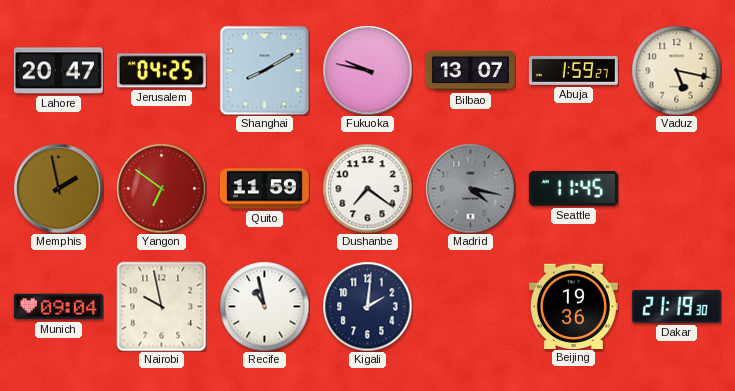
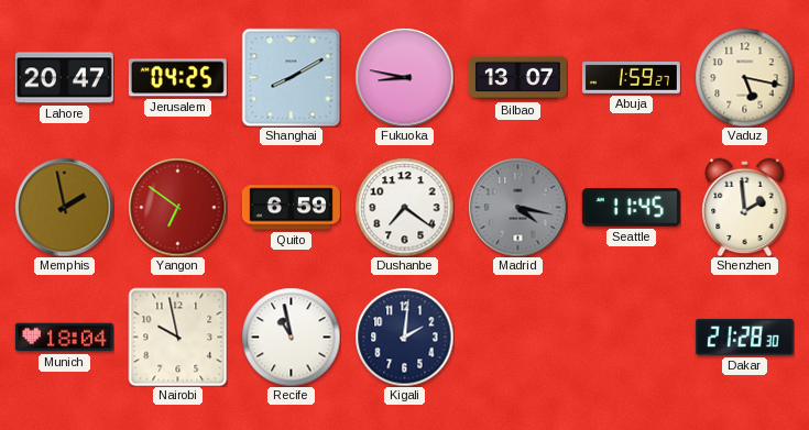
Fukuoka: 9:47 -> 8:47 (404, 77)
Quito: 11:59 -> 6:59 (291, 208)
Shenzhen: none -> 1:59 (745, 207)
Munich: 09:04 -> 18:04 (64, 338)
Beijing: 19:36 -> none (573, 306)
Dakar: 21:19 -> 21:28 (744, 337)
